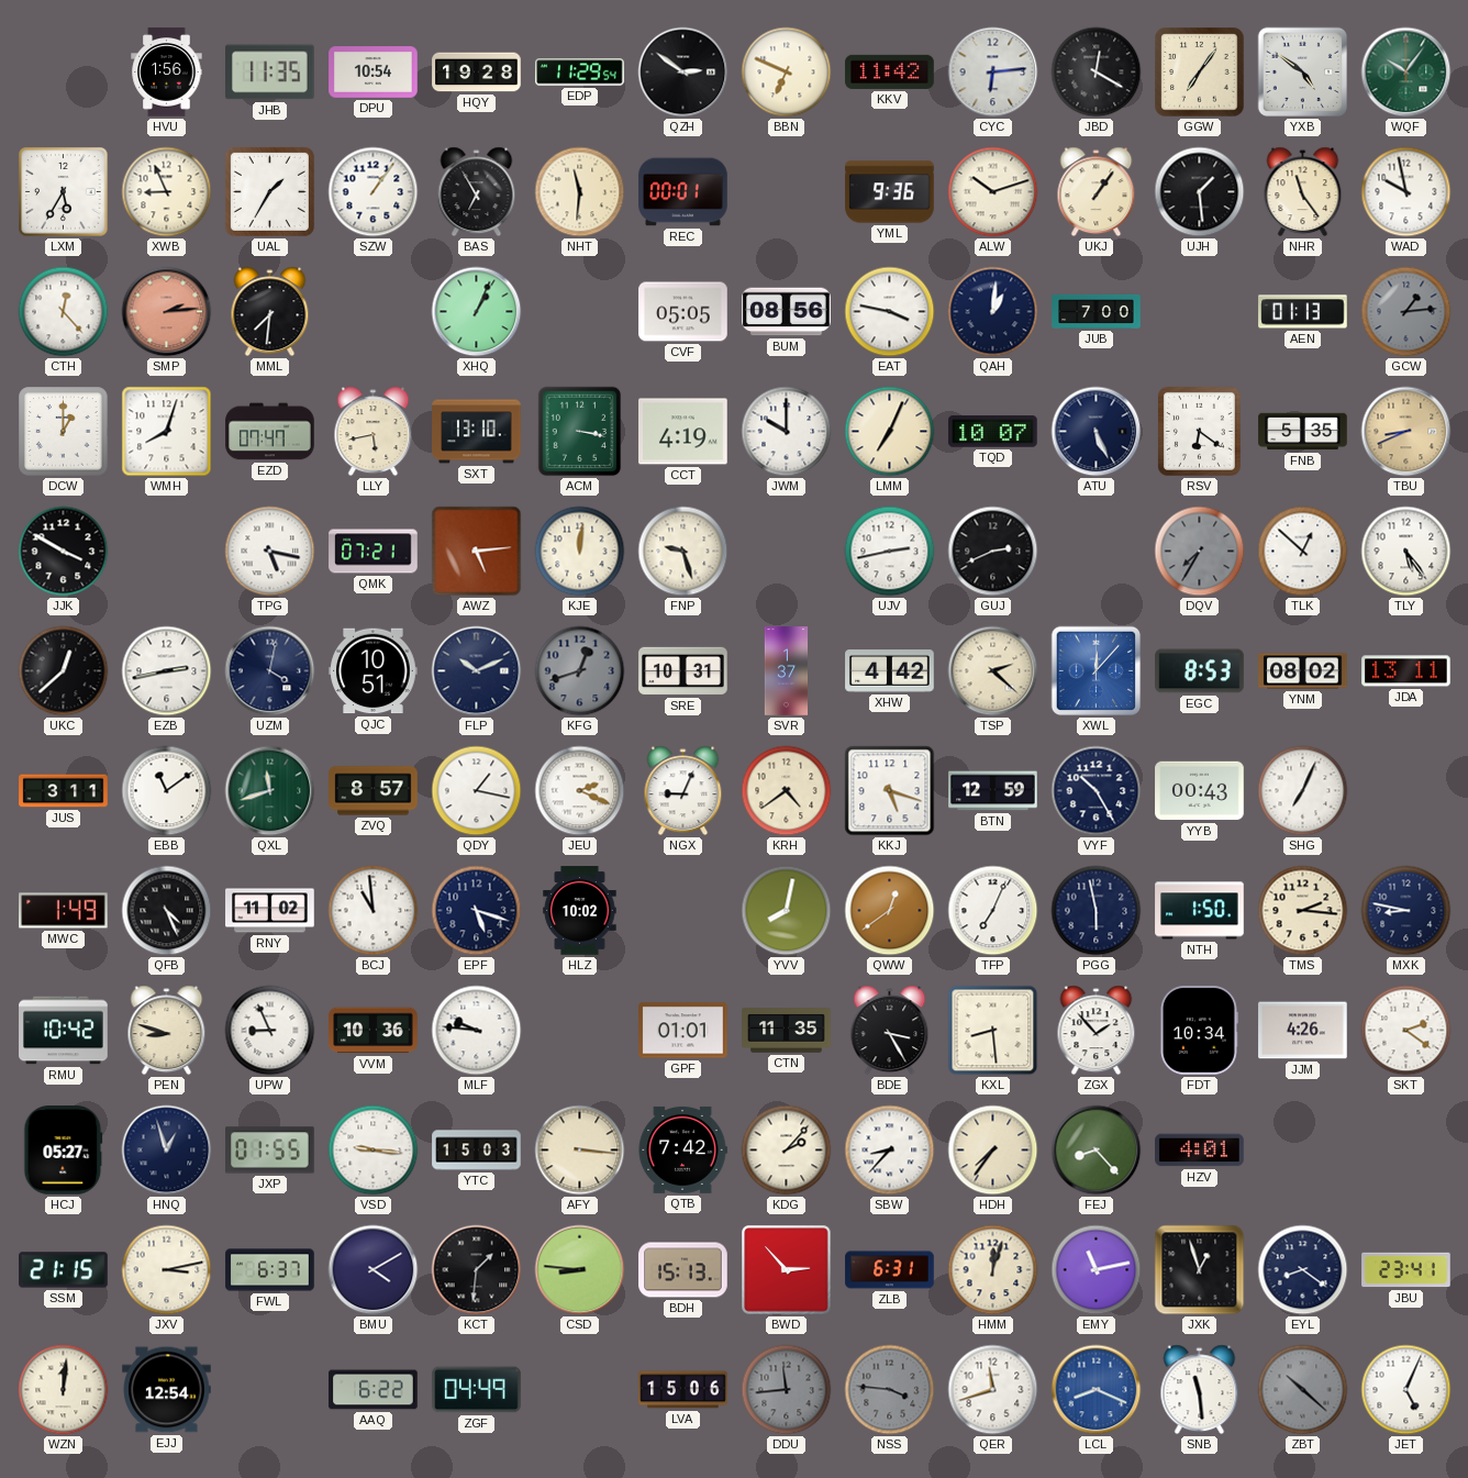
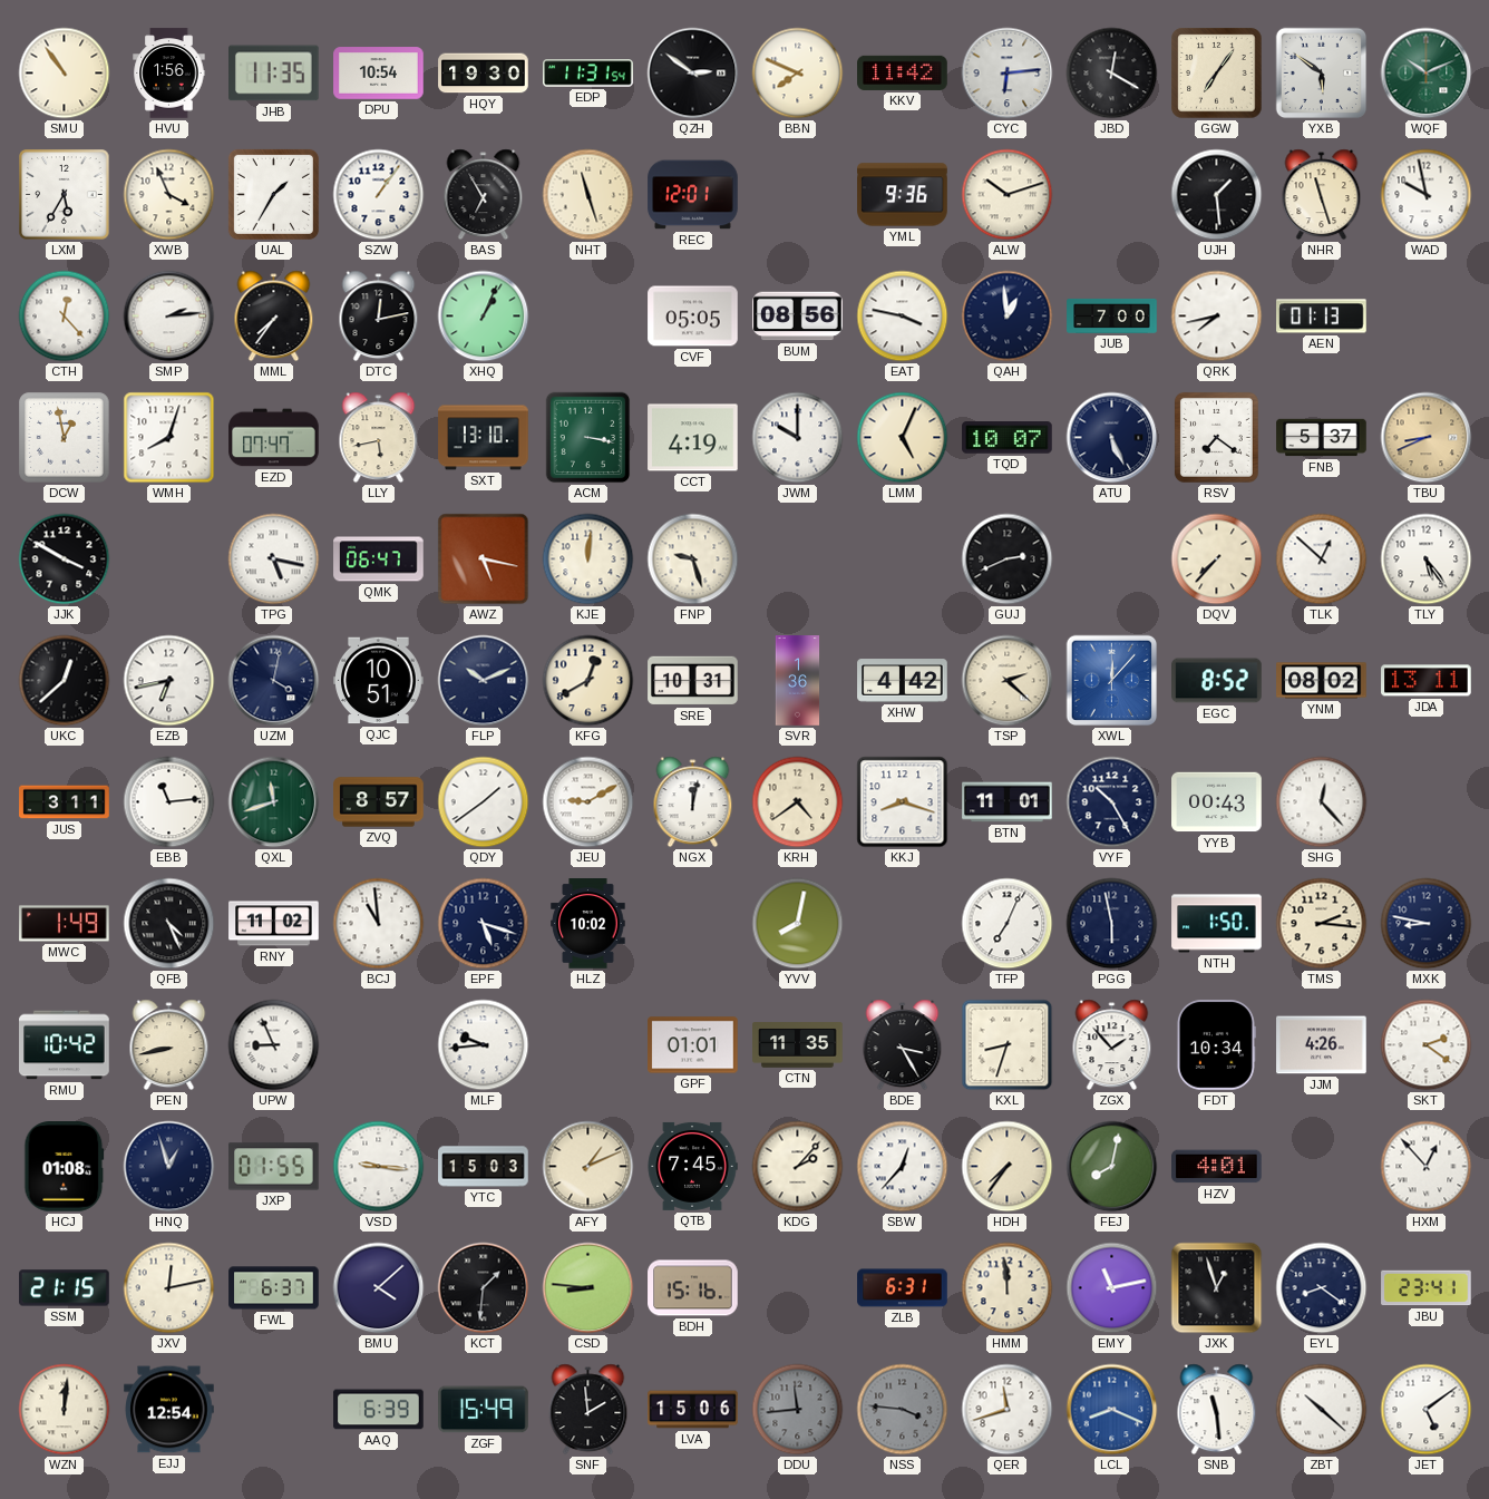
SMU: none -> 10:54 (65, 74)
HQY: 19:28 -> 19:30 (484, 74)
EDP: 11:29 -> 11:31 (588, 74)
BBN: 6:49 -> 7:49 (798, 74)
YXB: 4:51 -> 5:51 (1322, 74)
WQF: 10:06 -> 10:11 (1427, 74)
XWB: 8:56 -> 3:56 (169, 195)
NHT: 11:31 -> 11:27 (588, 195)
REC: 00:01 -> 12:01 (693, 195)
UKJ: 1:06 -> none (1097, 192)
NHR: 11:24 -> 11:27 (1322, 195)
SMP dial: salmon -> white (169, 317)
MML: 7:31 -> 7:36 (274, 317)
DTC: none -> 12:13 (379, 317)
QAH: 1:01 -> 12:59 (1008, 317)
QRK: none -> 7:43 (1217, 317)
GCW: 1:14 -> none (1406, 312)
DCW: 1:00 -> 12:58 (65, 438)
LMM: 7:04 -> 5:04 (903, 438)
RSV: 6:21 -> 7:21 (1216, 437)
FNB: 5:35 -> 5:37 (1322, 438)
QMK: 07:21 -> 06:47 (379, 559)
AWZ: 5:14 -> 5:17 (484, 559)
UJV: 2:43 -> none (890, 552)
DQV: 7:35 -> 7:37 (1217, 559)
DQV dial: grey -> cream (1217, 559)
EZB: 2:43 -> 6:43 (169, 681)
KFG: 12:42 -> 12:40 (588, 681)
KFG dial: grey -> cream (588, 681)
SVR: 1:37 -> 1:36 (798, 681)
EGC: 8:53 -> 8:52 (1217, 681)
EBB: 11:09 -> 11:14 (169, 802)
QDY: 1:17 -> 1:39 (484, 802)
JEU: 2:19 -> 9:10 (588, 802)
NGX: 9:04 -> 12:02 (693, 802)
KKJ: 5:18 -> 8:18 (903, 802)
BTN: 12:59 -> 11:01 (1008, 802)
SHG: 7:04 -> 12:23 (1322, 802)
QWW: 12:39 -> none (890, 911)
PEN: 8:48 -> 8:43 (169, 1045)
VVM: 10:36 -> none (374, 1031)
MLF: 9:46 -> 9:44 (484, 1045)
KXL: 8:29 -> 8:33 (1008, 1045)
HCJ: 05:27 -> 01:08 (65, 1167)
AFY: 3:16 -> 1:11 (588, 1167)
QTB: 7:42 -> 7:45 (692, 1166)
SBW: 8:37 -> 12:37 (903, 1167)
FEJ: 8:23 -> 8:02 (1112, 1167)
HXM: none -> 12:53 (1427, 1167)
JXV: 3:13 -> 12:13 (169, 1288)
BMU: 4:10 -> 4:08 (379, 1288)
BDH: 15:13 -> 15:16 (693, 1288)
BWD: 2:53 -> none (787, 1270)
HMM: 12:03 -> 11:59 (1008, 1288)
AAQ: 6:22 -> 6:39 (379, 1410)
ZGF: 04:49 -> 15:49 (484, 1410)
SNF: none -> 1:59 (588, 1410)
ZBT dial: grey -> white (1322, 1410)
JET: 5:04 -> 5:09 (1427, 1410)
